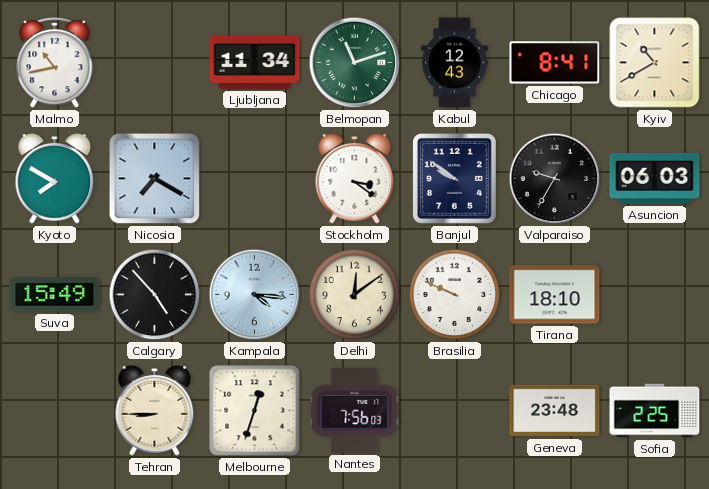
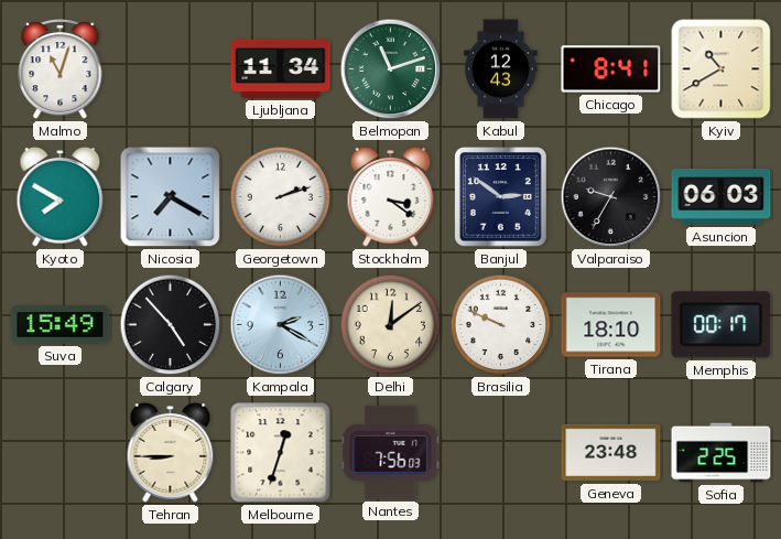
Malmo: 10:43 -> 11:03 (61, 69)
Georgetown: none -> 2:12 (281, 197)
Banjul: 9:51 -> 2:51 (501, 197)
Kampala: 4:16 -> 2:20 (281, 325)
Memphis: none -> 00:17 (722, 325)
